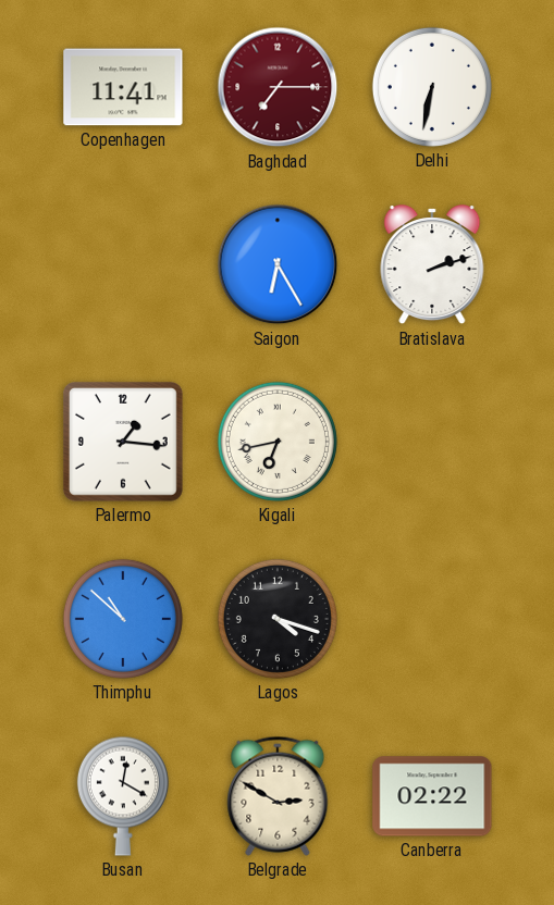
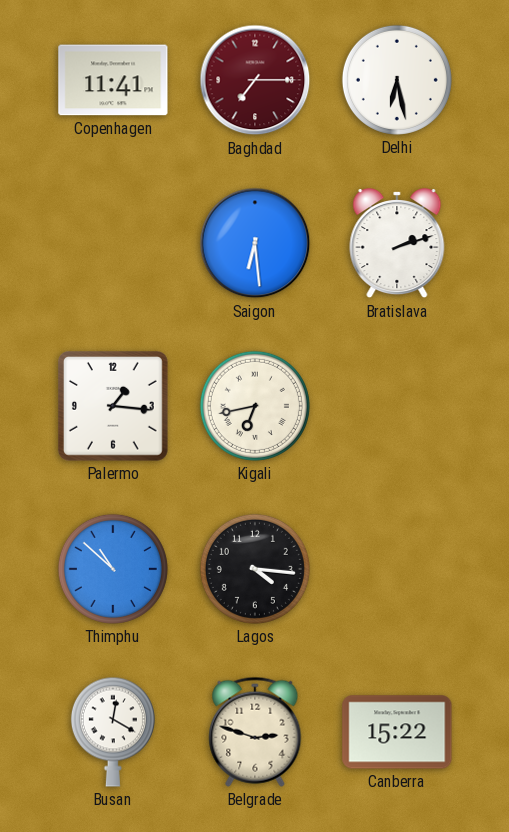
Delhi: 6:32 -> 6:28 (397, 80)
Saigon: 6:25 -> 6:29 (255, 243)
Lagos: 4:18 -> 4:16 (255, 569)
Belgrade: 2:50 -> 2:48 (255, 732)
Canberra: 02:22 -> 15:22 (397, 732)
